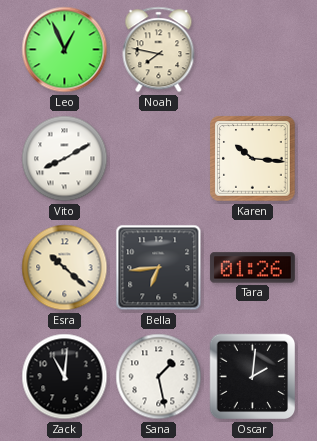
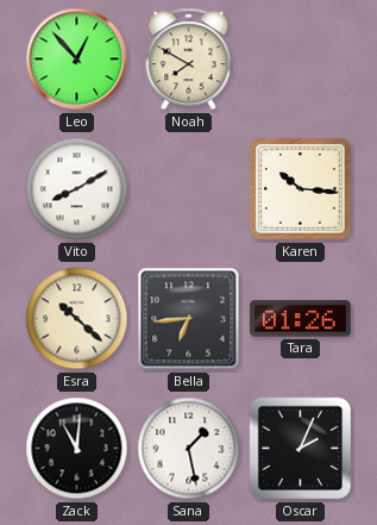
Leo: 12:56 -> 12:53 (77, 60)
Noah: 7:47 -> 7:50 (189, 60)
Oscar: 2:01 -> 2:04 (301, 449)
